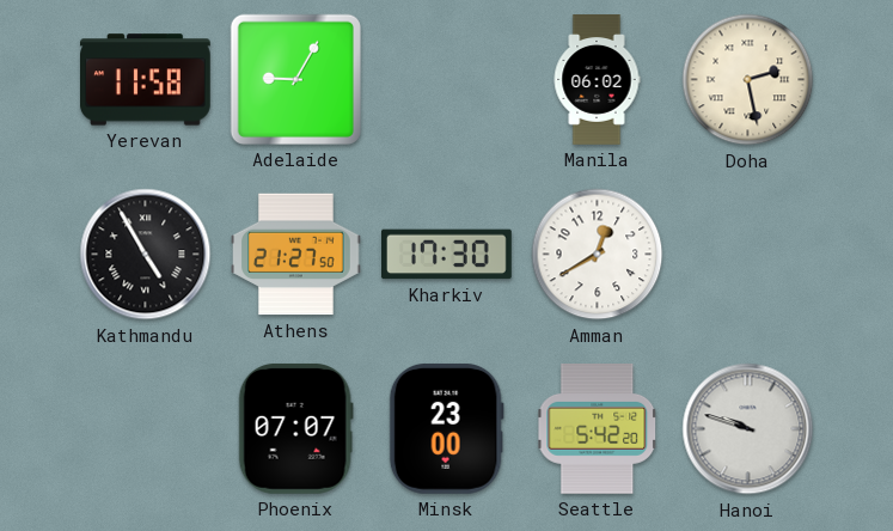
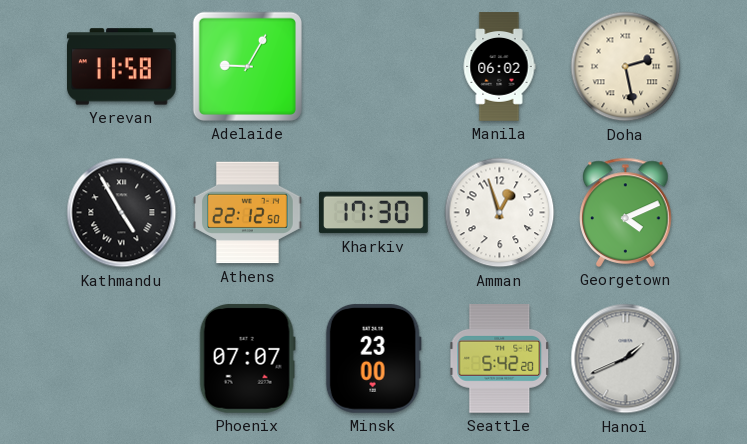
Athens: 21:27 -> 22:12 (248, 213)
Amman: 12:40 -> 12:57 (500, 213)
Georgetown: none -> 4:11 (626, 212)
Hanoi: 9:48 -> 1:41 (626, 359)
